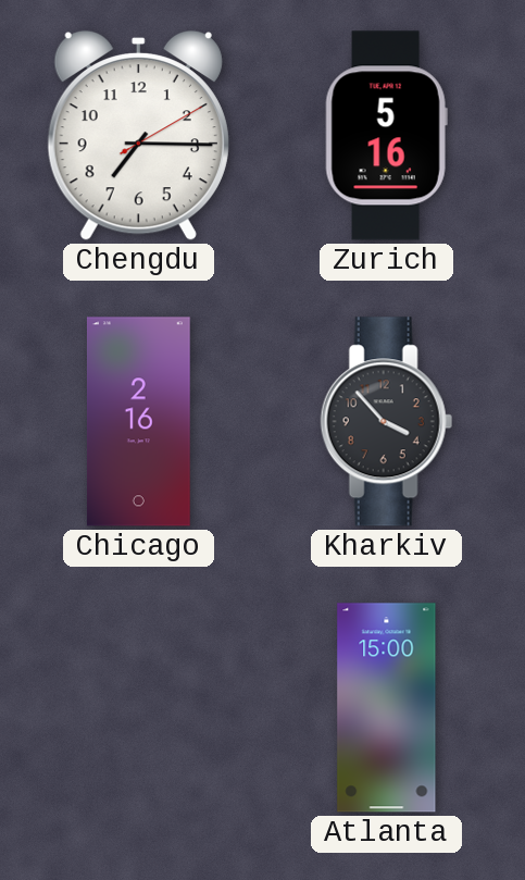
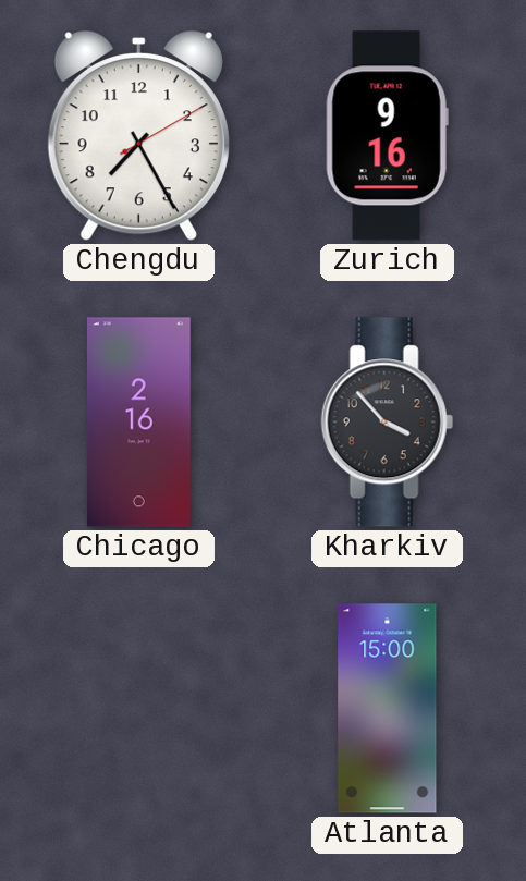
Chengdu: 7:15 -> 7:25 (138, 135)
Zurich: 5:16 -> 9:16 (387, 136)
